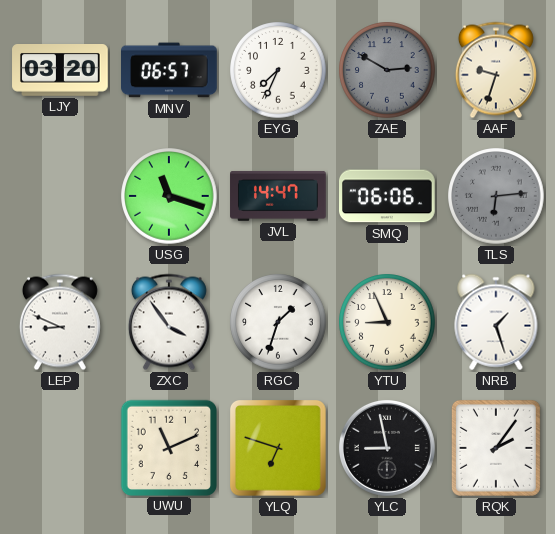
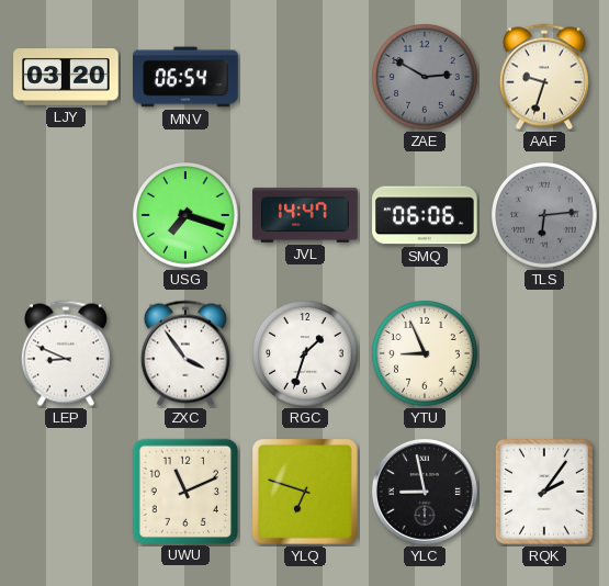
MNV: 06:57 -> 06:54 (185, 77)
EYG: 7:34 -> none (278, 70)
USG: 11:18 -> 7:18 (185, 215)
NRB: 1:27 -> none (496, 322)
